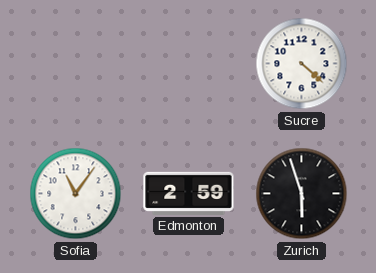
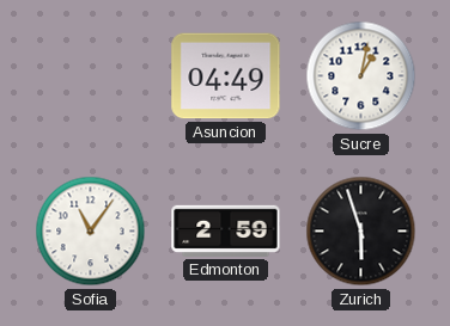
Asuncion: none -> 04:49 (226, 76)
Sucre: 4:22 -> 1:02 (361, 76)
